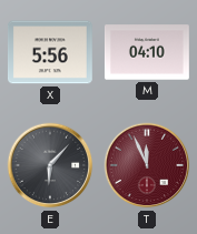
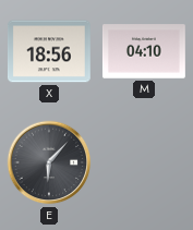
X: 5:56 -> 18:56 (49, 51)
T: 11:56 -> none (147, 165)
